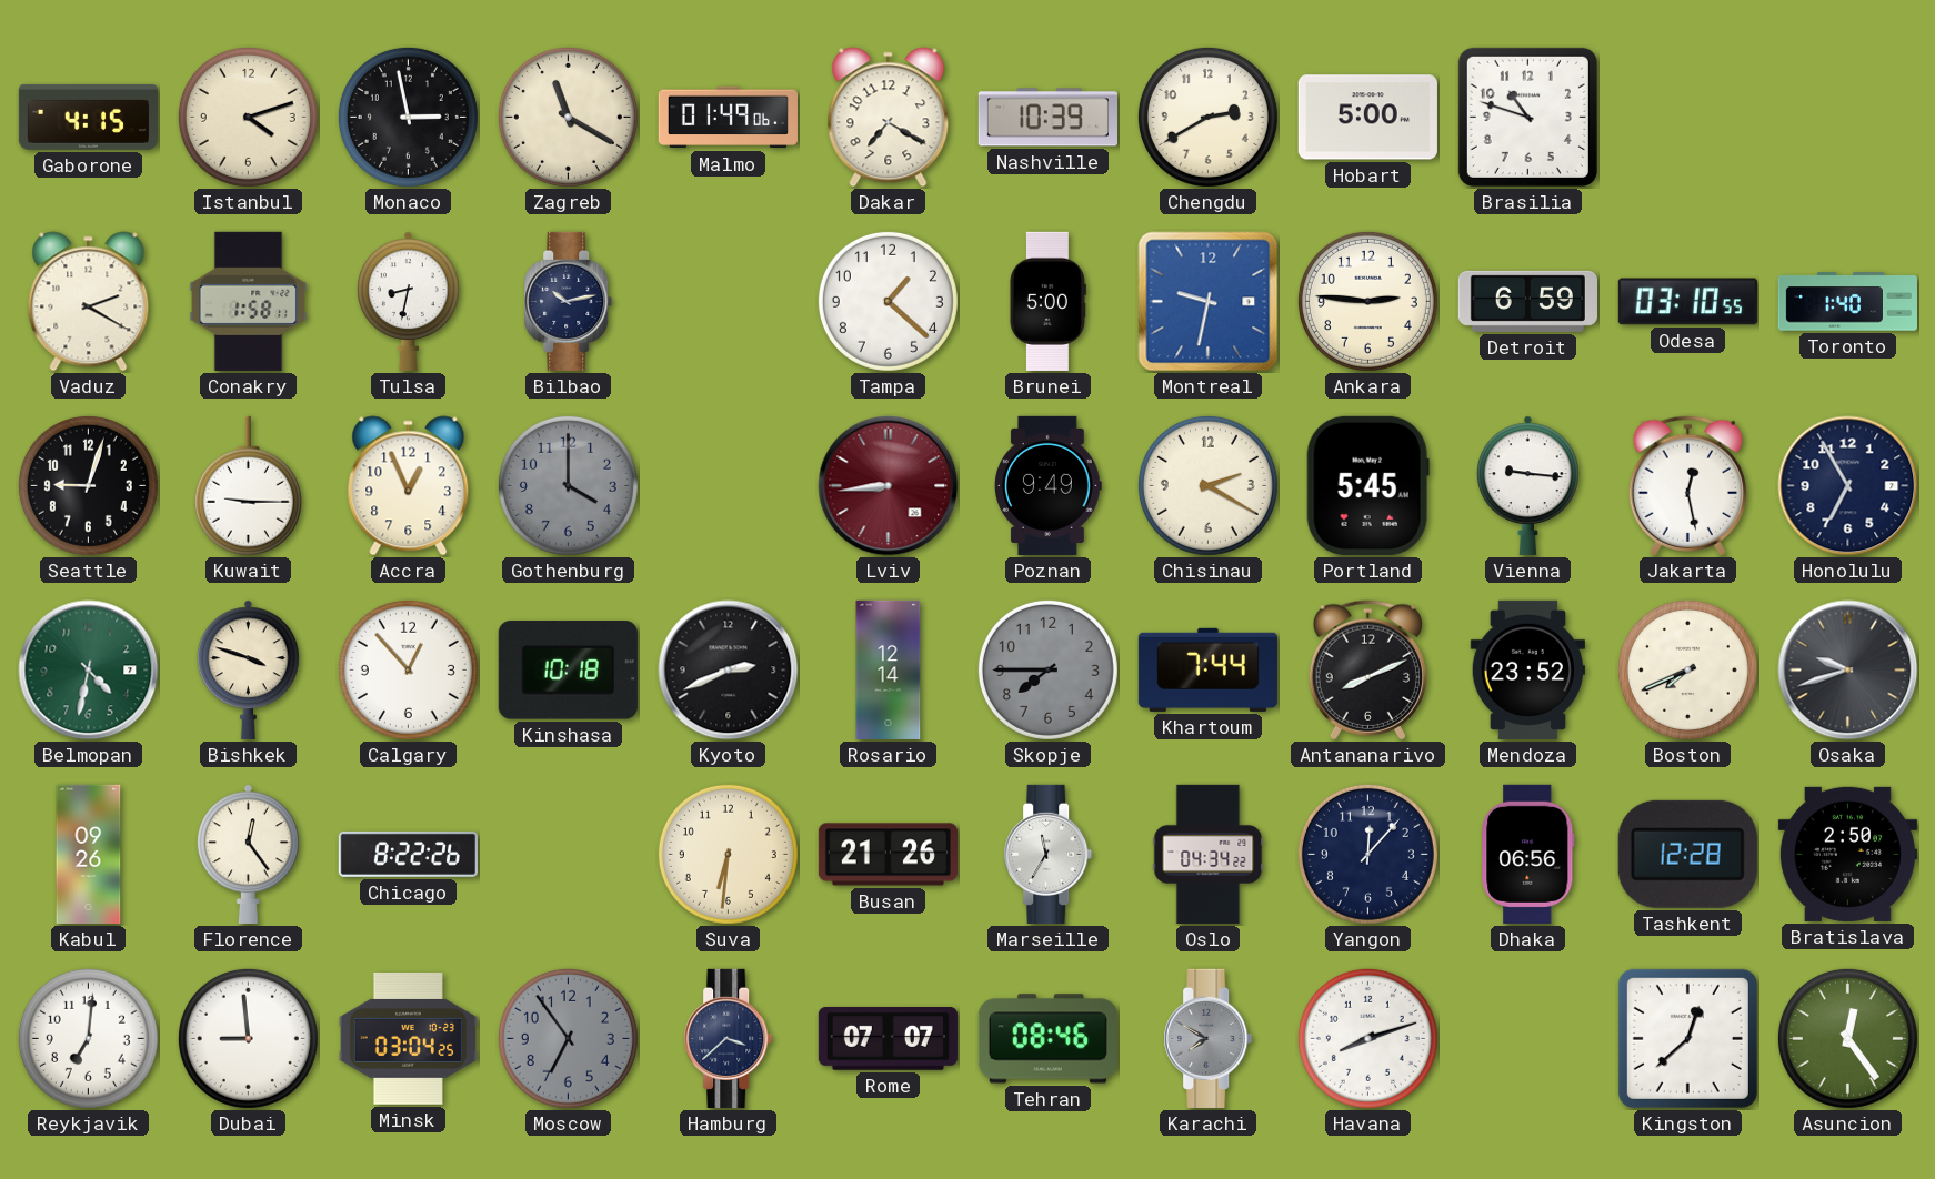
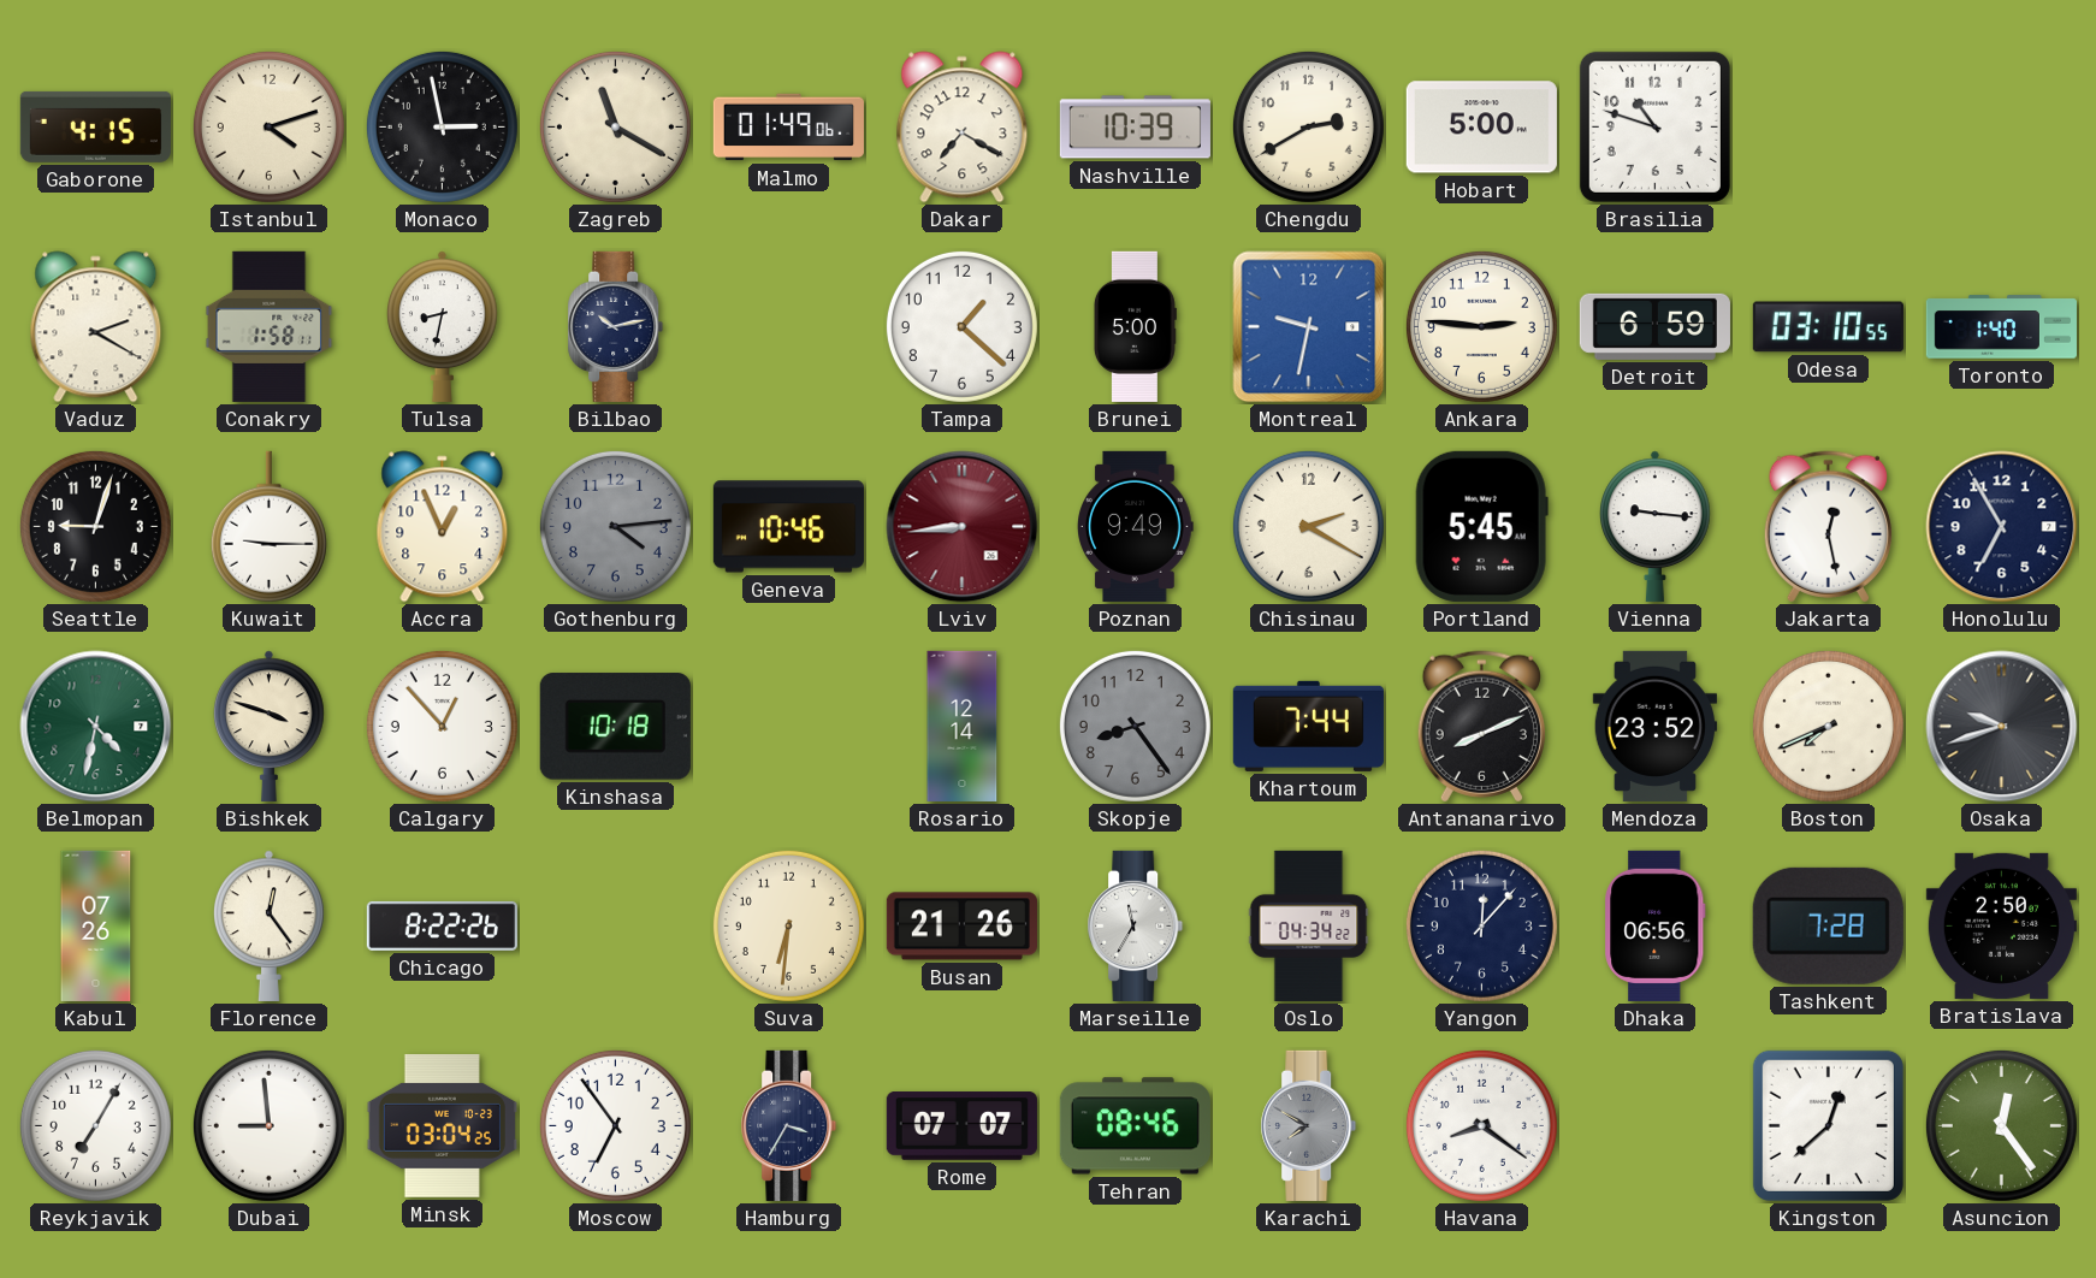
Gothenburg: 4:00 -> 4:14 (615, 526)
Geneva: none -> 10:46 (788, 527)
Kyoto: 2:41 -> none (729, 671)
Skopje: 7:45 -> 8:24 (1135, 726)
Kabul: 09:26 -> 07:26 (96, 925)
Tashkent: 12:28 -> 7:28 (1828, 925)
Reykjavik: 7:01 -> 7:05 (95, 1125)
Moscow dial: grey -> white (615, 1125)
Hamburg: 3:38 -> 3:35 (789, 1125)
Havana: 8:12 -> 8:21 (1481, 1125)
